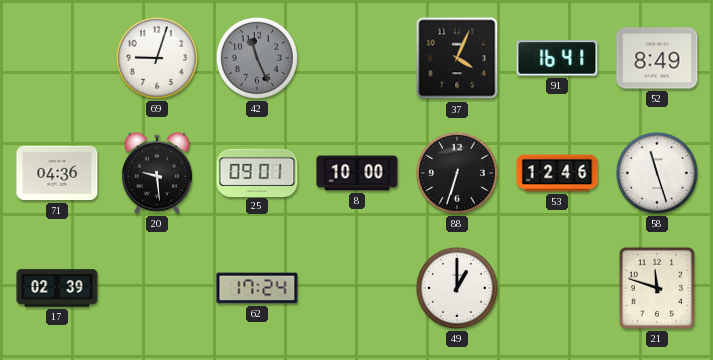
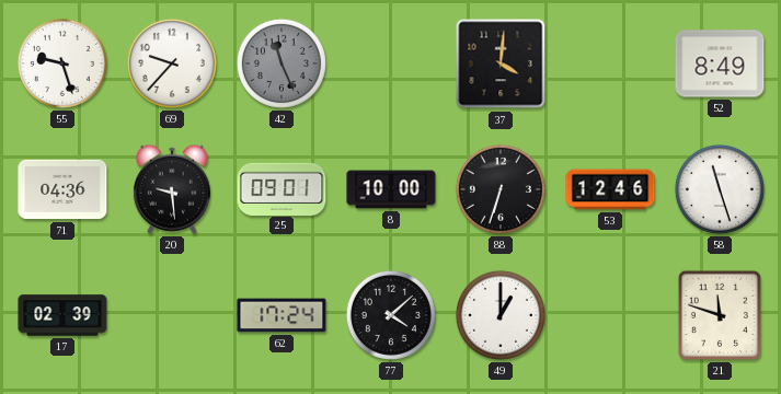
55: none -> 9:27 (62, 63)
69: 9:03 -> 9:37 (172, 63)
37: 4:04 -> 4:01 (501, 63)
91: 16:41 -> none (557, 58)
77: none -> 4:08 (391, 315)
